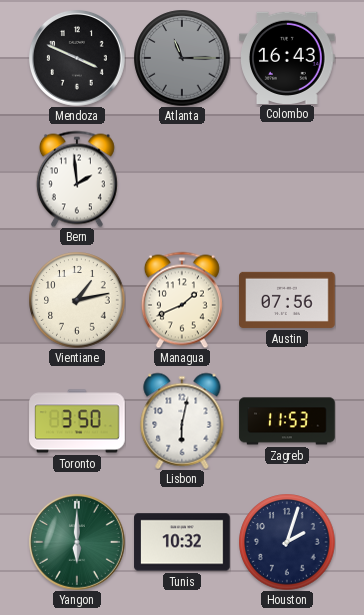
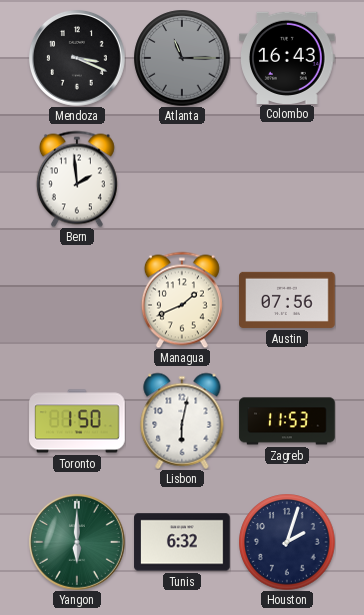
Mendoza: 3:49 -> 3:19 (77, 58)
Vientiane: 1:13 -> none (77, 300)
Toronto: 3:50 -> 1:50 (77, 421)
Tunis: 10:32 -> 6:32 (182, 542)
